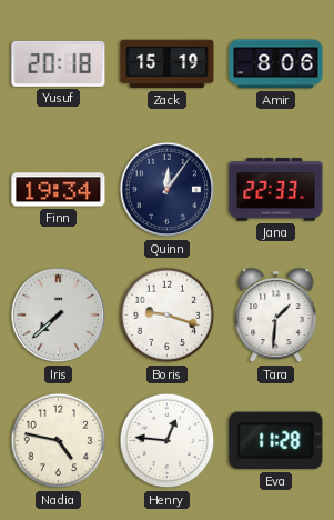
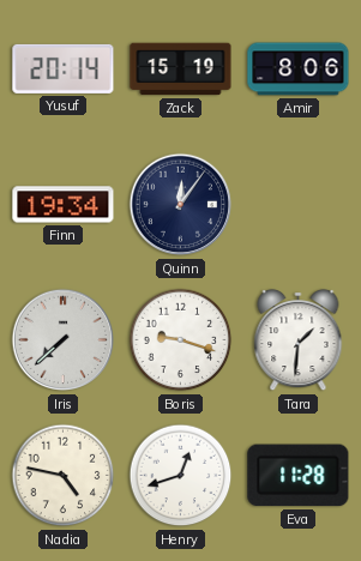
Yusuf: 20:18 -> 20:14 (64, 68)
Jana: 22:33 -> none (276, 190)
Henry: 12:46 -> 12:42 (181, 476)
